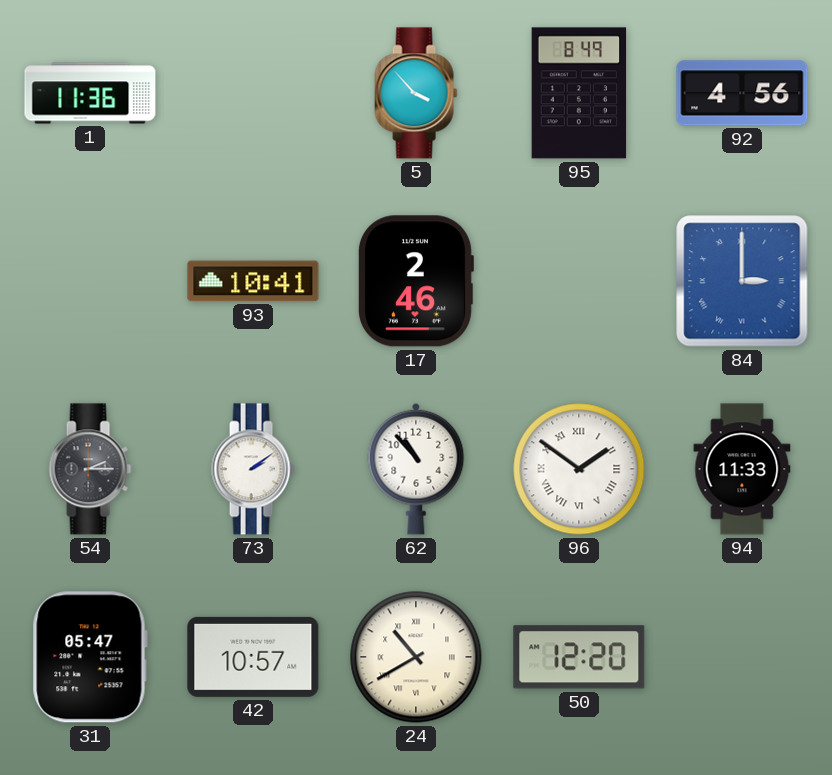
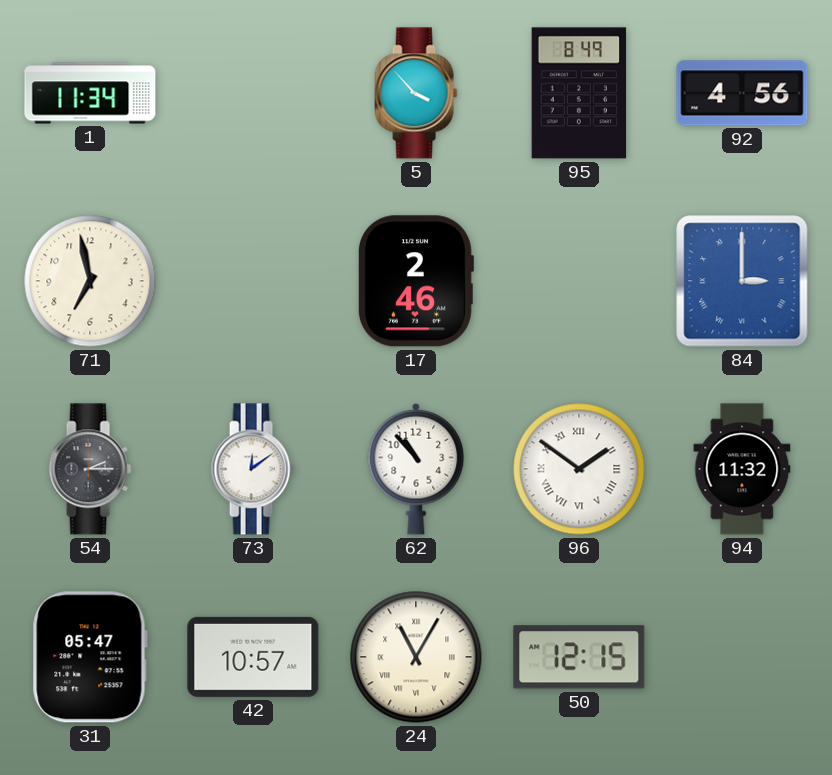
1: 11:36 -> 11:34 (90, 93)
71: none -> 6:58 (90, 281)
93: 10:41 -> none (253, 281)
73: 2:09 -> 12:09 (253, 469)
94: 11:33 -> 11:32 (742, 469)
24: 10:40 -> 11:05 (416, 657)
50: 12:20 -> 12:15 (579, 657)
